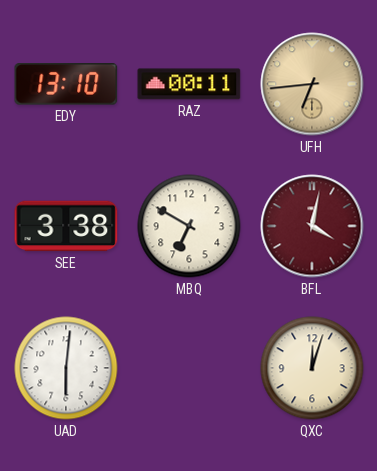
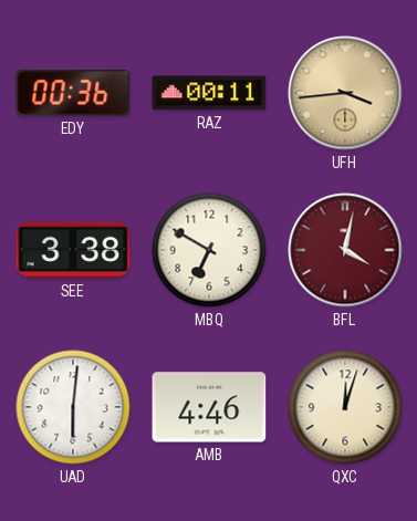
EDY: 13:10 -> 00:36 (73, 93)
UFH: 6:44 -> 3:44 (345, 93)
AMB: none -> 4:46 (209, 407)
